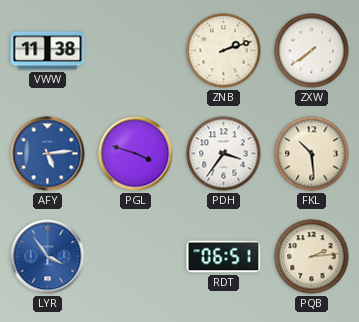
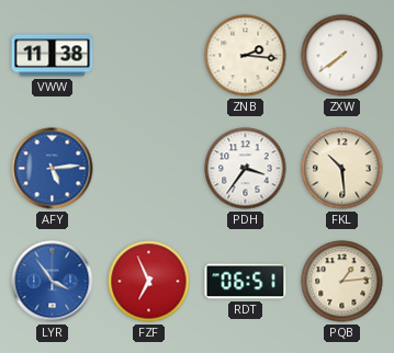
ZNB: 2:12 -> 2:16 (246, 56)
PGL: 3:48 -> none (136, 154)
FZF: none -> 6:56 (149, 282)
PQB: 2:14 -> 1:14 (342, 282)
